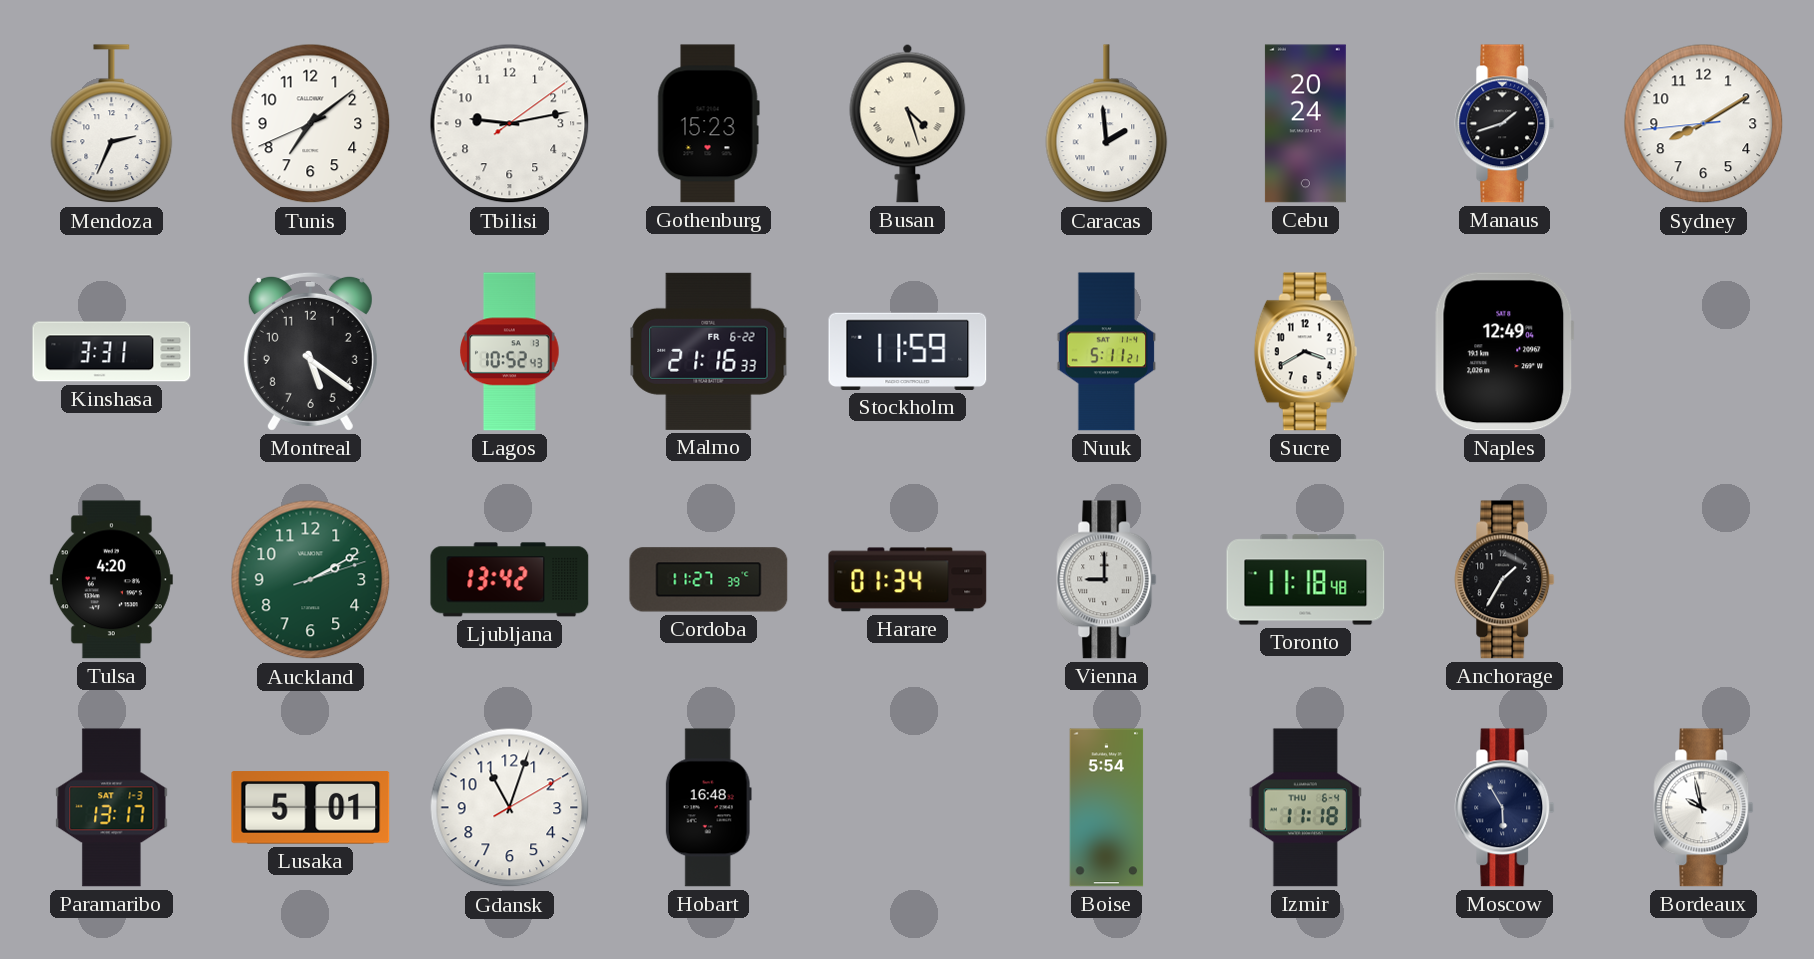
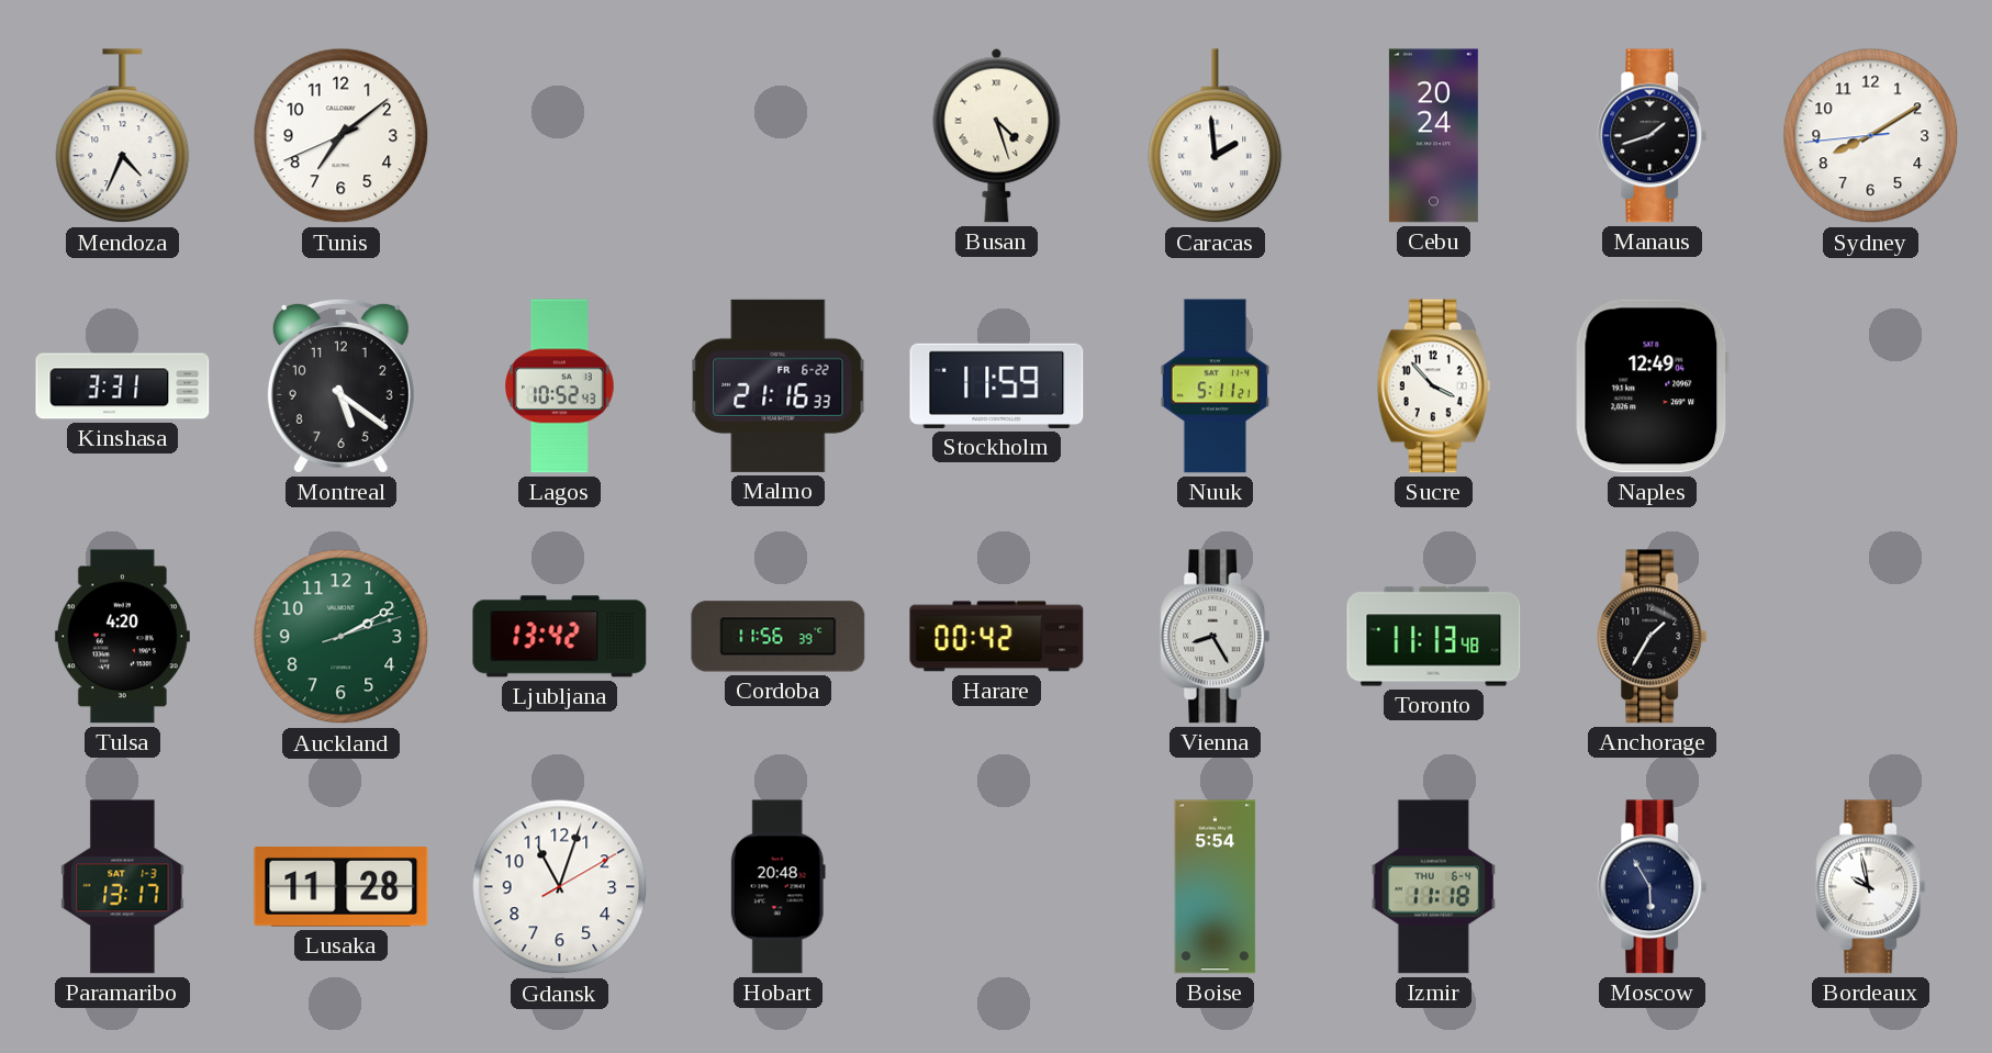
Mendoza: 2:34 -> 4:34 (123, 136)
Tbilisi: 9:13 -> none (510, 124)
Gothenburg: 15:23 -> none (708, 124)
Sucre: 3:40 -> 3:53 (1433, 387)
Cordoba: 11:27 -> 11:56 (779, 637)
Harare: 01:34 -> 00:42 (997, 637)
Vienna: 9:00 -> 8:25 (1216, 637)
Toronto: 11:18 -> 11:13 (1434, 637)
Lusaka: 5:01 -> 11:28 (342, 887)
Hobart: 16:48 -> 20:48 (777, 887)
